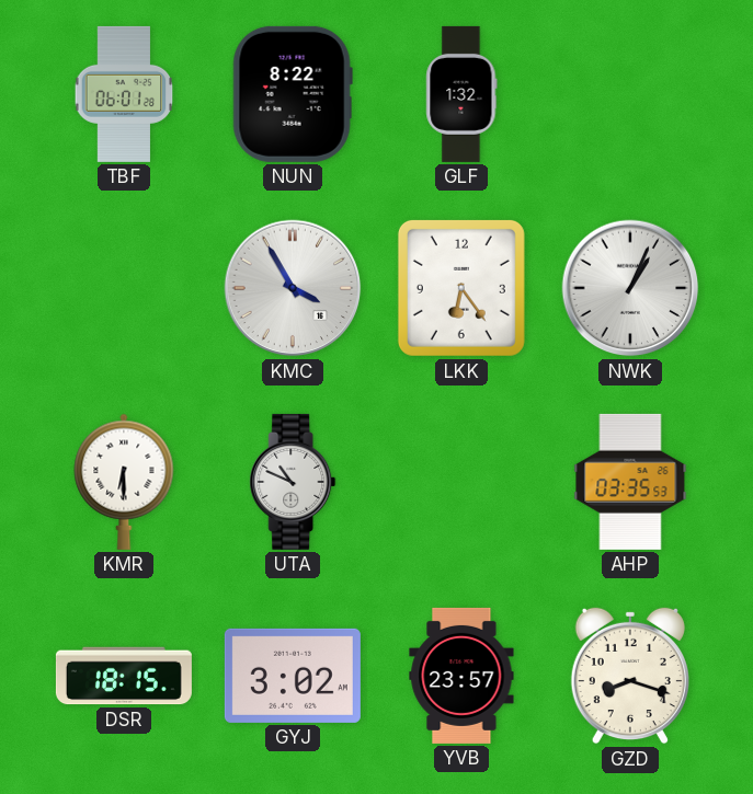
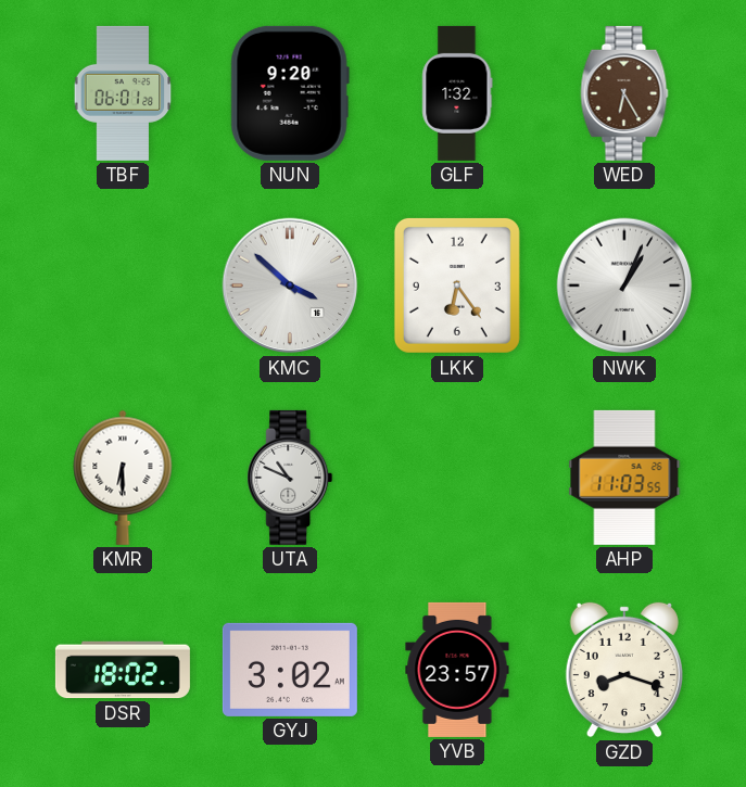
NUN: 8:22 -> 9:20 (290, 93)
WED: none -> 6:25 (624, 93)
KMC: 3:55 -> 3:52 (290, 285)
AHP: 03:35 -> 11:03 (624, 478)
DSR: 18:15 -> 18:02 (123, 670)
